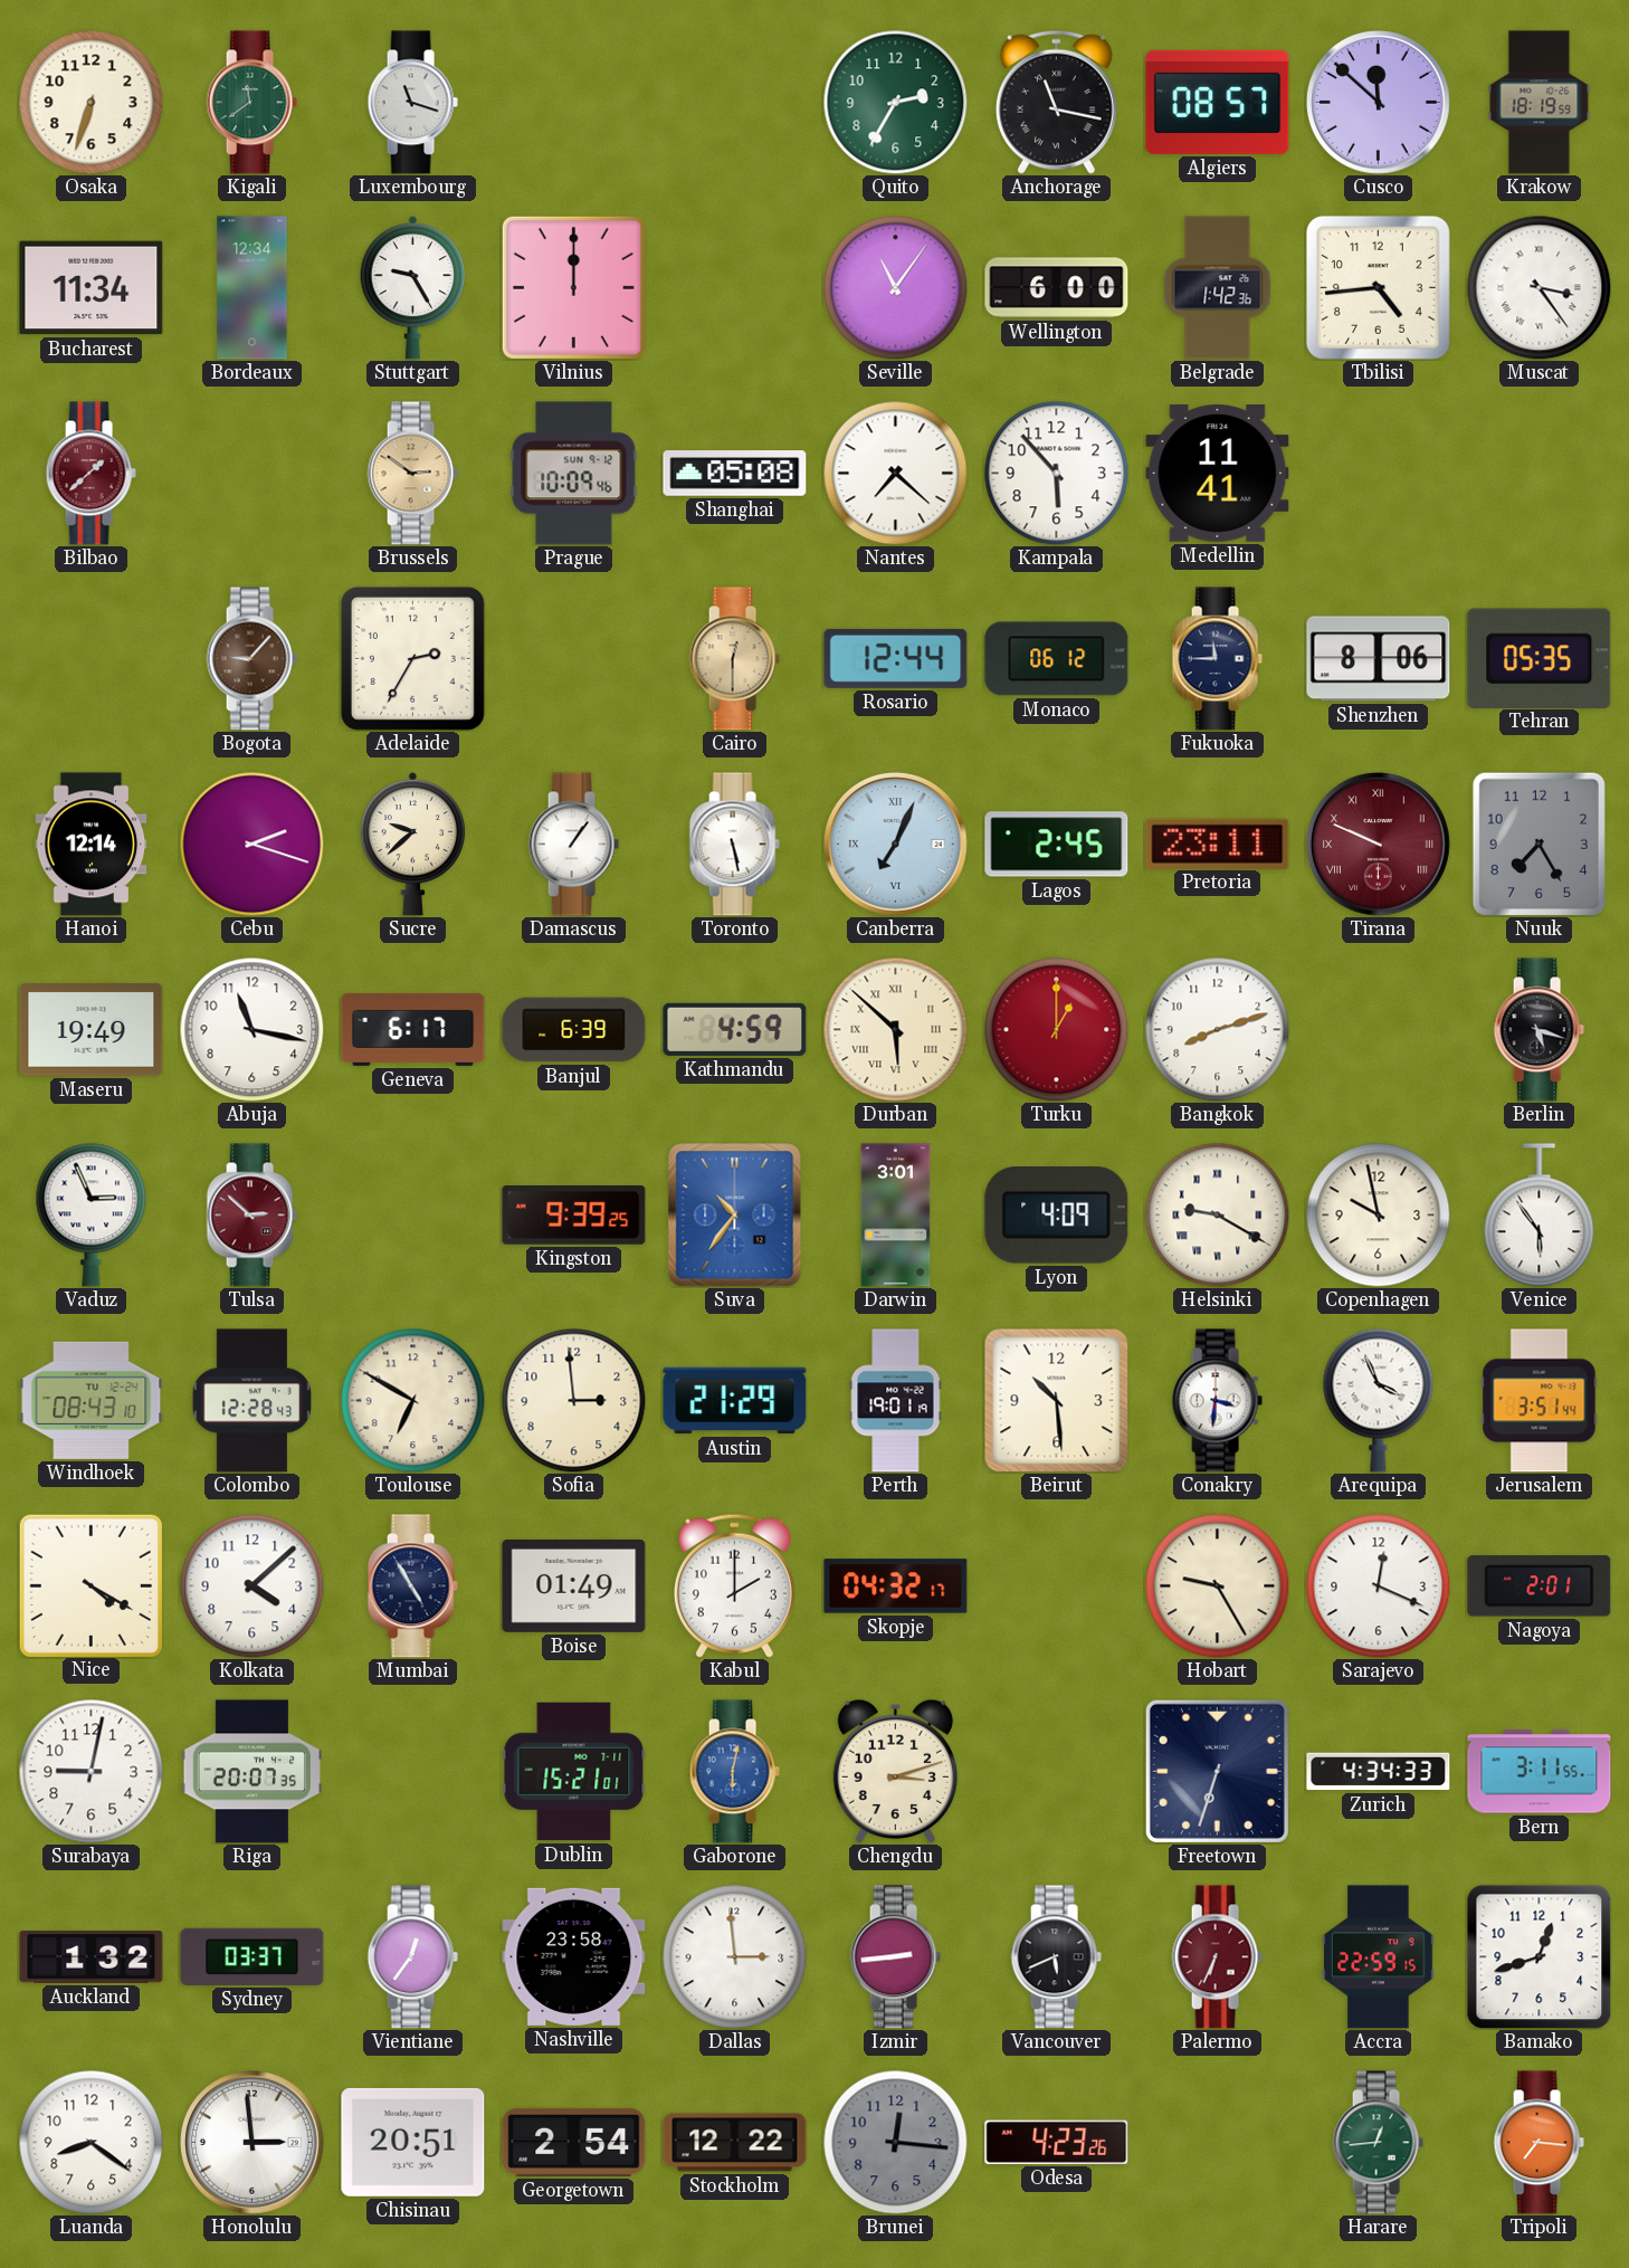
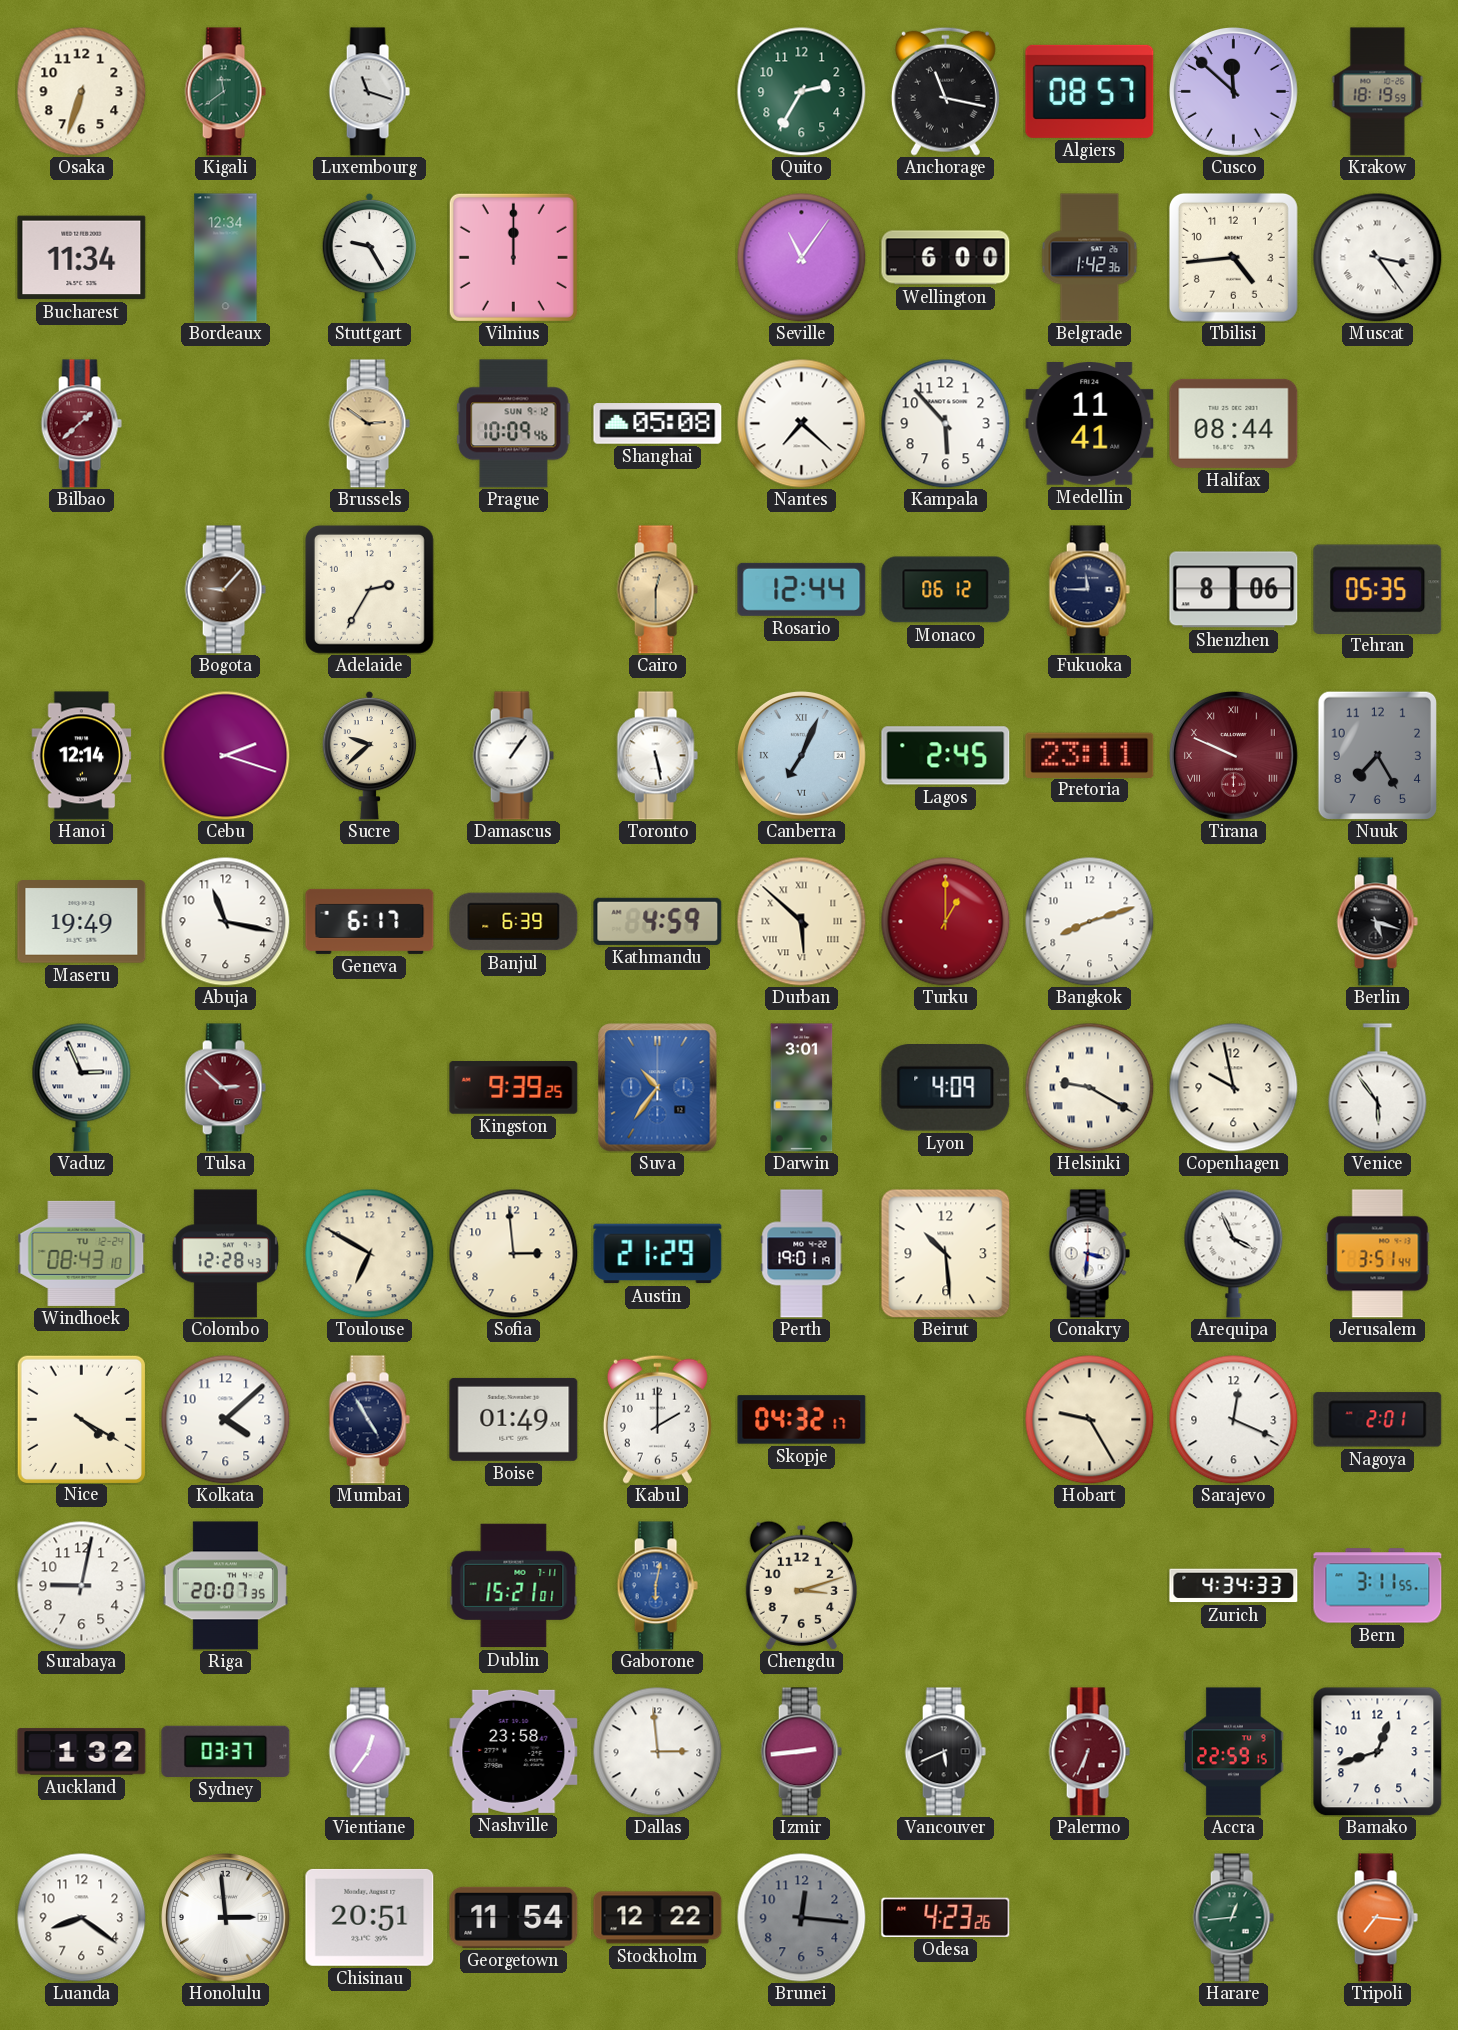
Halifax: none -> 08:44 (1234, 423)
Freetown: 6:33 -> none (1217, 1771)
Georgetown: 2:54 -> 11:54 (514, 1917)
